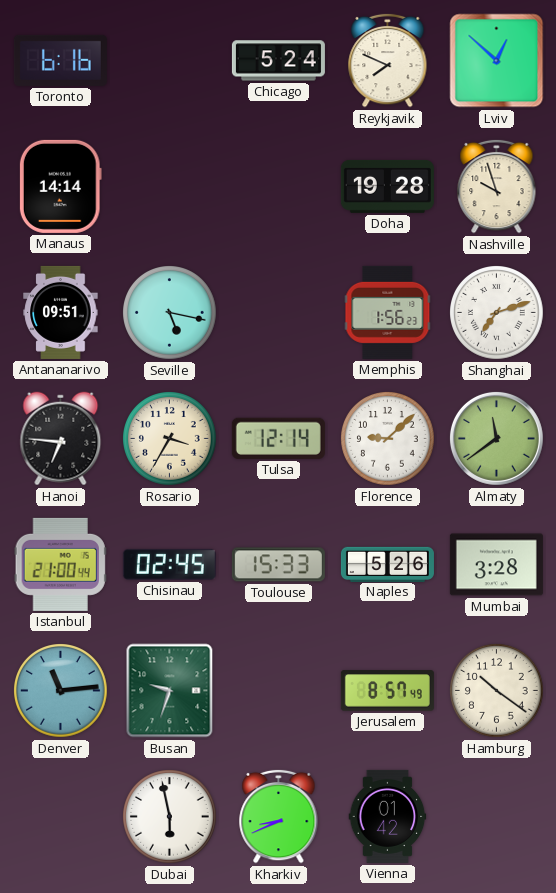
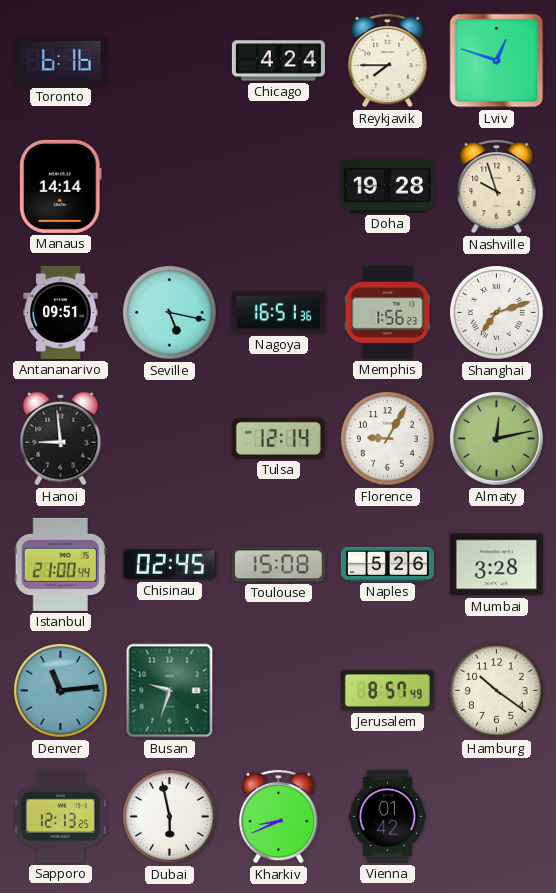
Chicago: 5:24 -> 4:24 (278, 61)
Reykjavik: 7:49 -> 7:45 (388, 60)
Lviv: 12:52 -> 12:48 (497, 61)
Nagoya: none -> 16:51 (278, 313)
Hanoi: 6:46 -> 8:59 (61, 439)
Rosario: 3:35 -> none (170, 439)
Florence: 9:08 -> 9:05 (388, 439)
Almaty: 11:39 -> 12:13 (496, 438)
Toulouse: 15:33 -> 15:08 (278, 565)
Sapporo: none -> 12:13 (60, 816)
